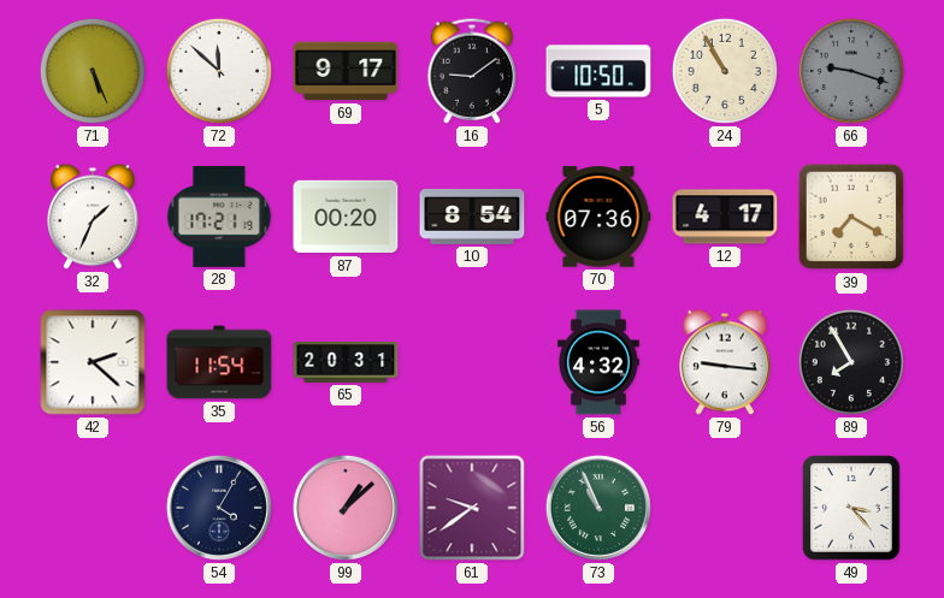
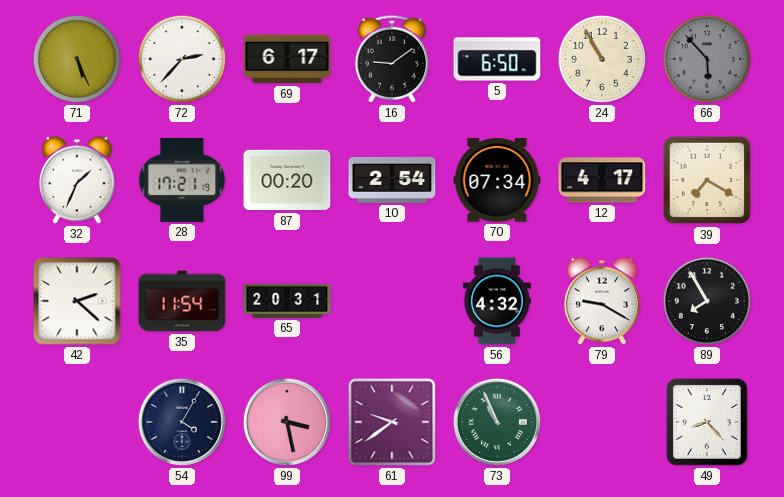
72: 11:52 -> 2:37 (182, 59)
69: 9:17 -> 6:17 (287, 59)
5: 10:50 -> 6:50 (497, 59)
66: 9:18 -> 5:53 (707, 59)
10: 8:54 -> 2:54 (392, 180)
70: 07:36 -> 07:34 (497, 180)
79: 9:16 -> 9:20 (602, 301)
99: 1:08 -> 3:28 (287, 422)
49: 3:23 -> 8:23 (708, 423)
